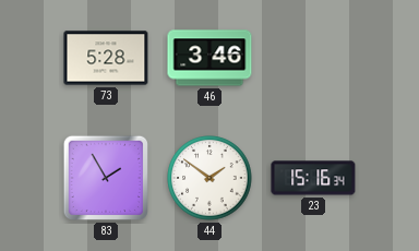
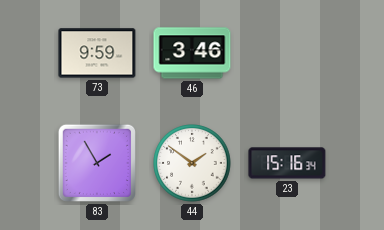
73: 5:28 -> 9:59 (97, 53)
